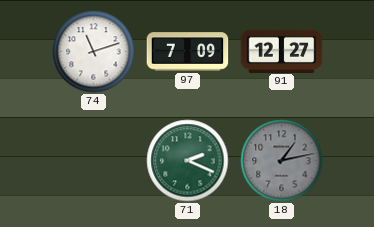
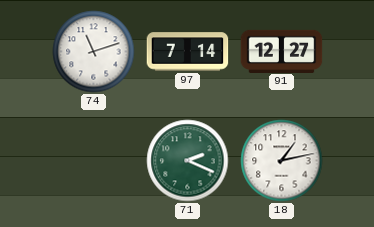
97: 7:09 -> 7:14 (188, 52)
18 dial: grey -> white (282, 161)
